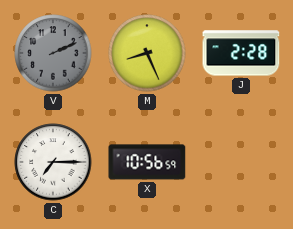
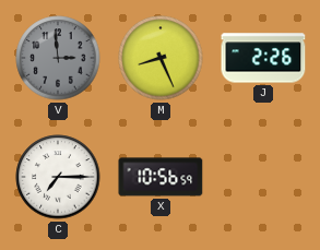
V: 2:11 -> 2:59 (58, 58)
J: 2:28 -> 2:26 (263, 58)
